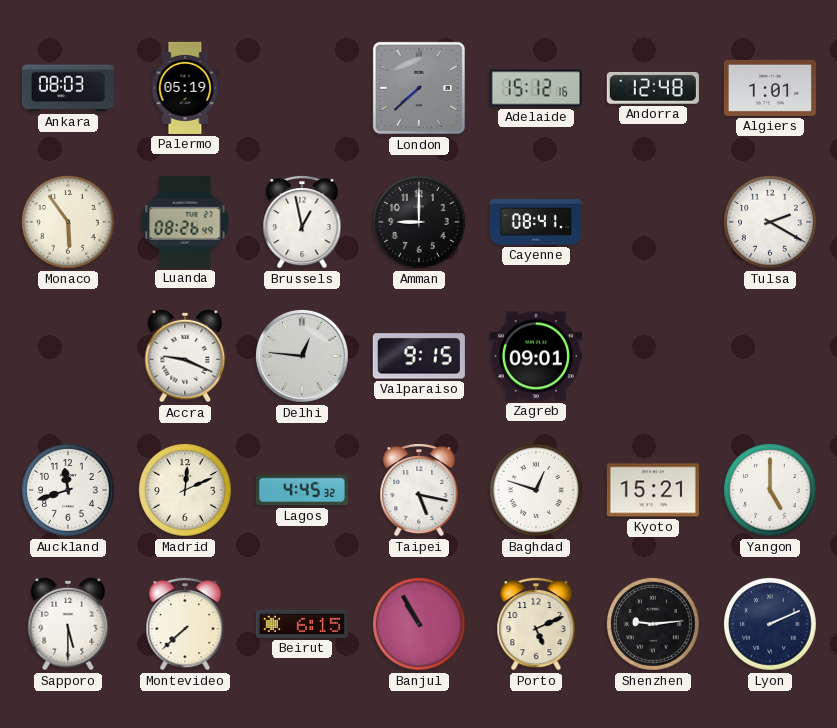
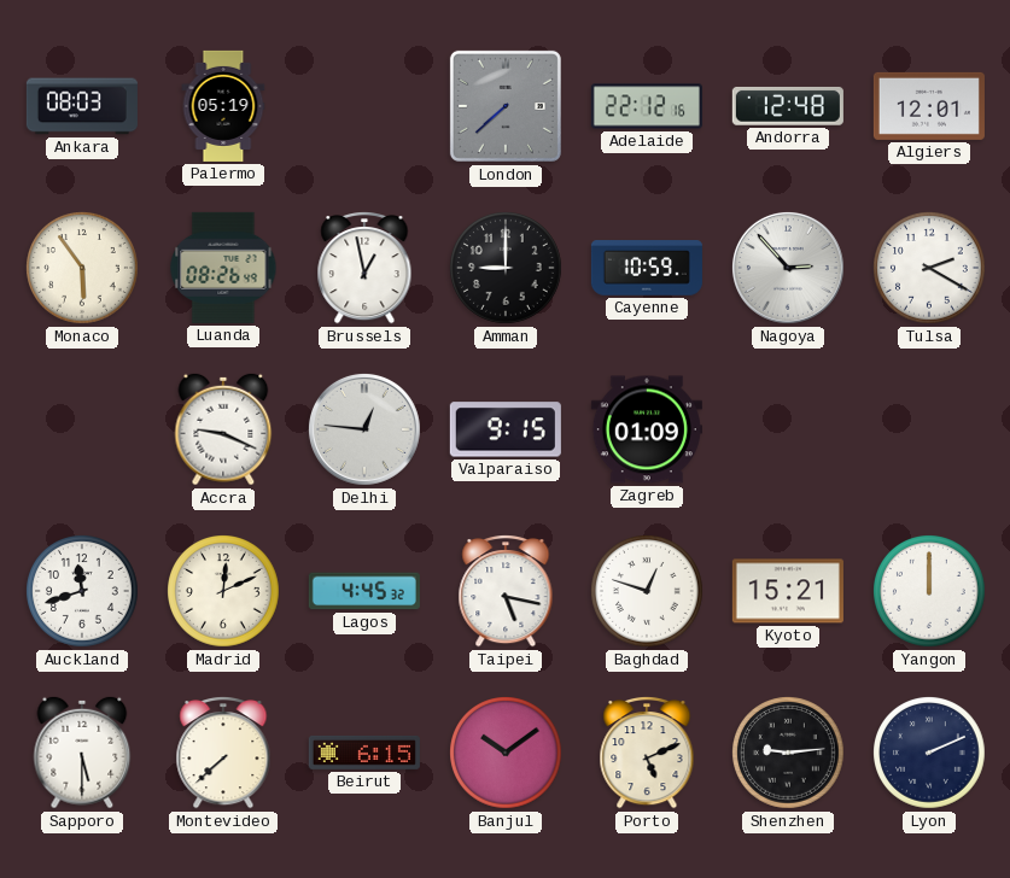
Adelaide: 15:12 -> 22:12 (647, 106)
Algiers: 1:01 -> 12:01 (929, 106)
Cayenne: 08:41 -> 10:59 (647, 268)
Nagoya: none -> 2:53 (788, 268)
Zagreb: 09:01 -> 01:09 (647, 429)
Yangon: 5:00 -> 12:00 (930, 592)
Banjul: 10:55 -> 10:09 (507, 754)
